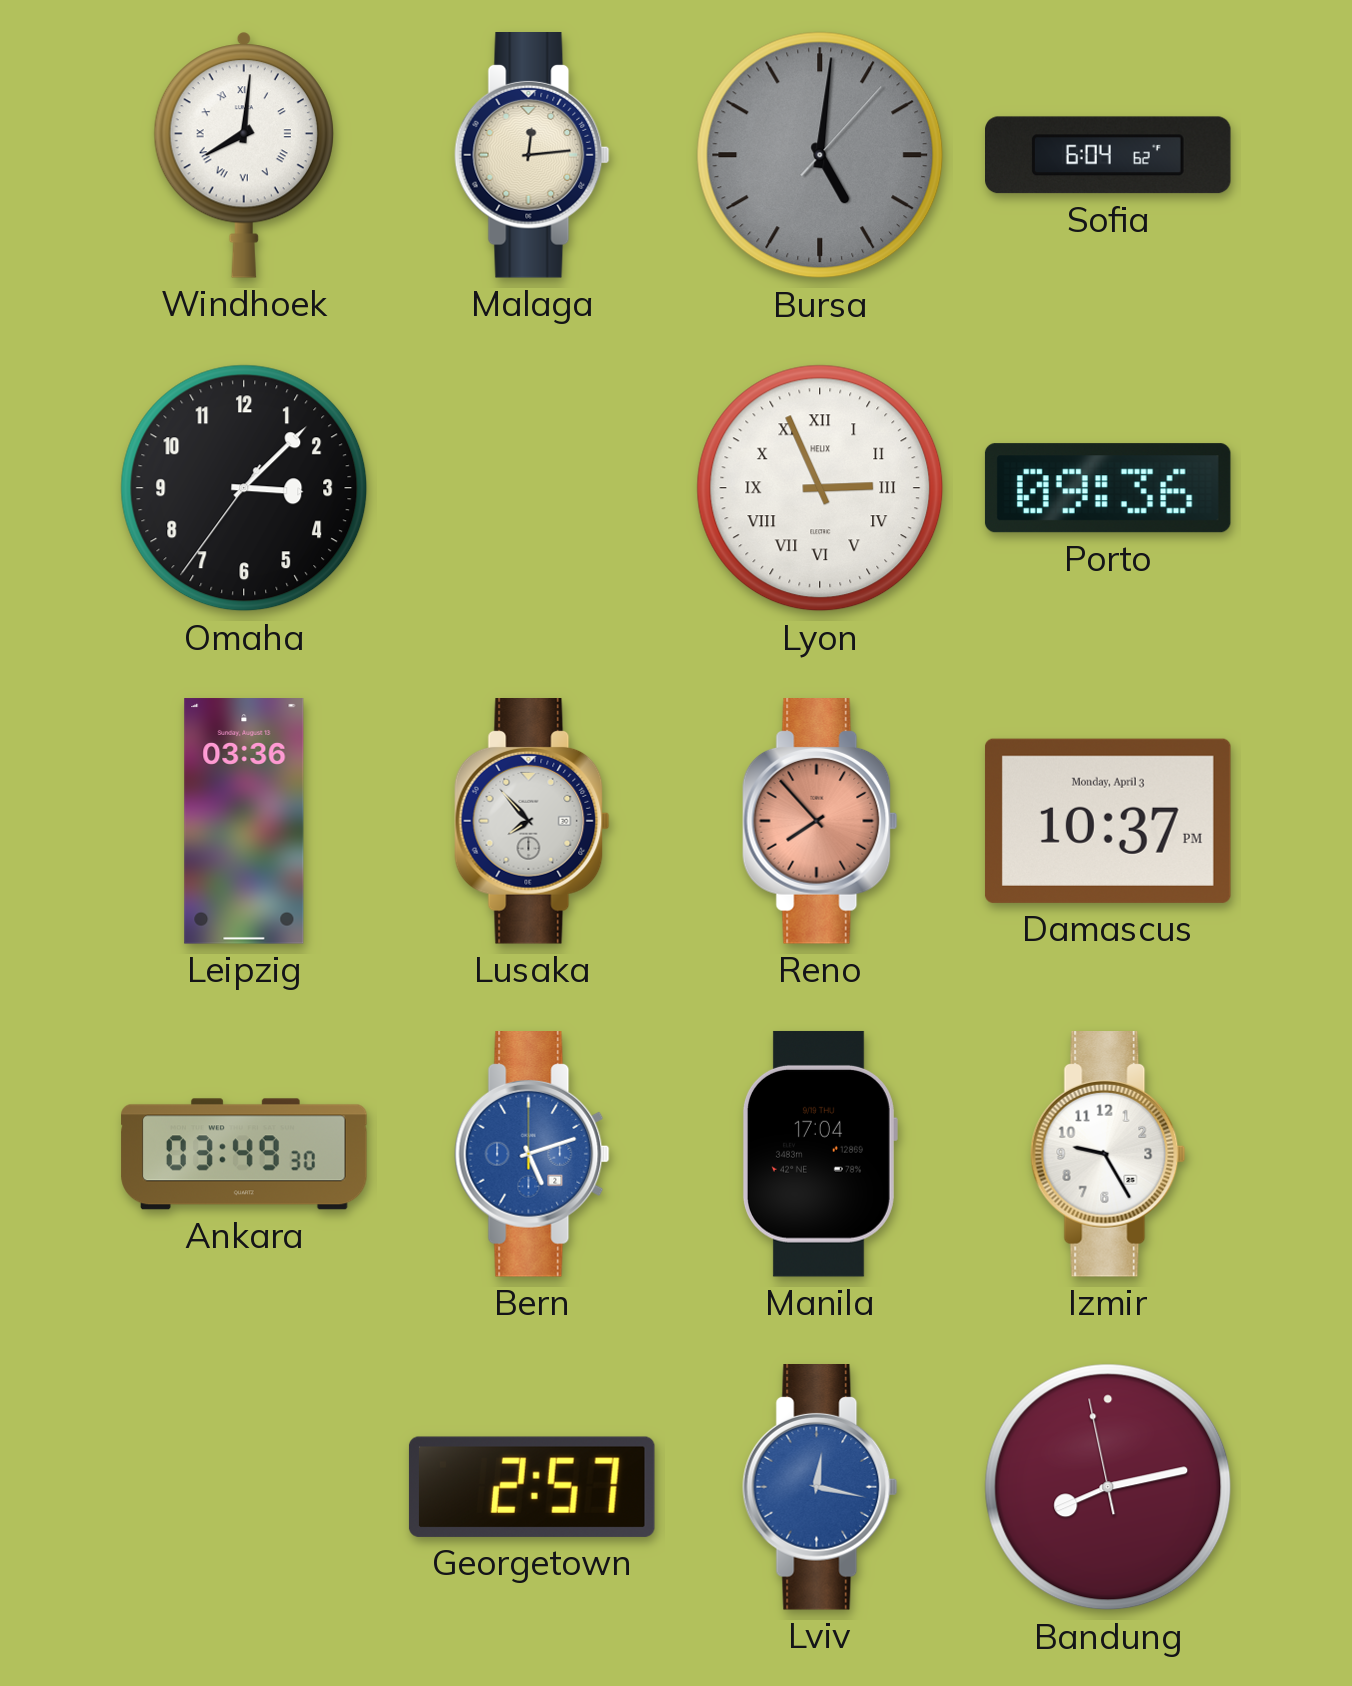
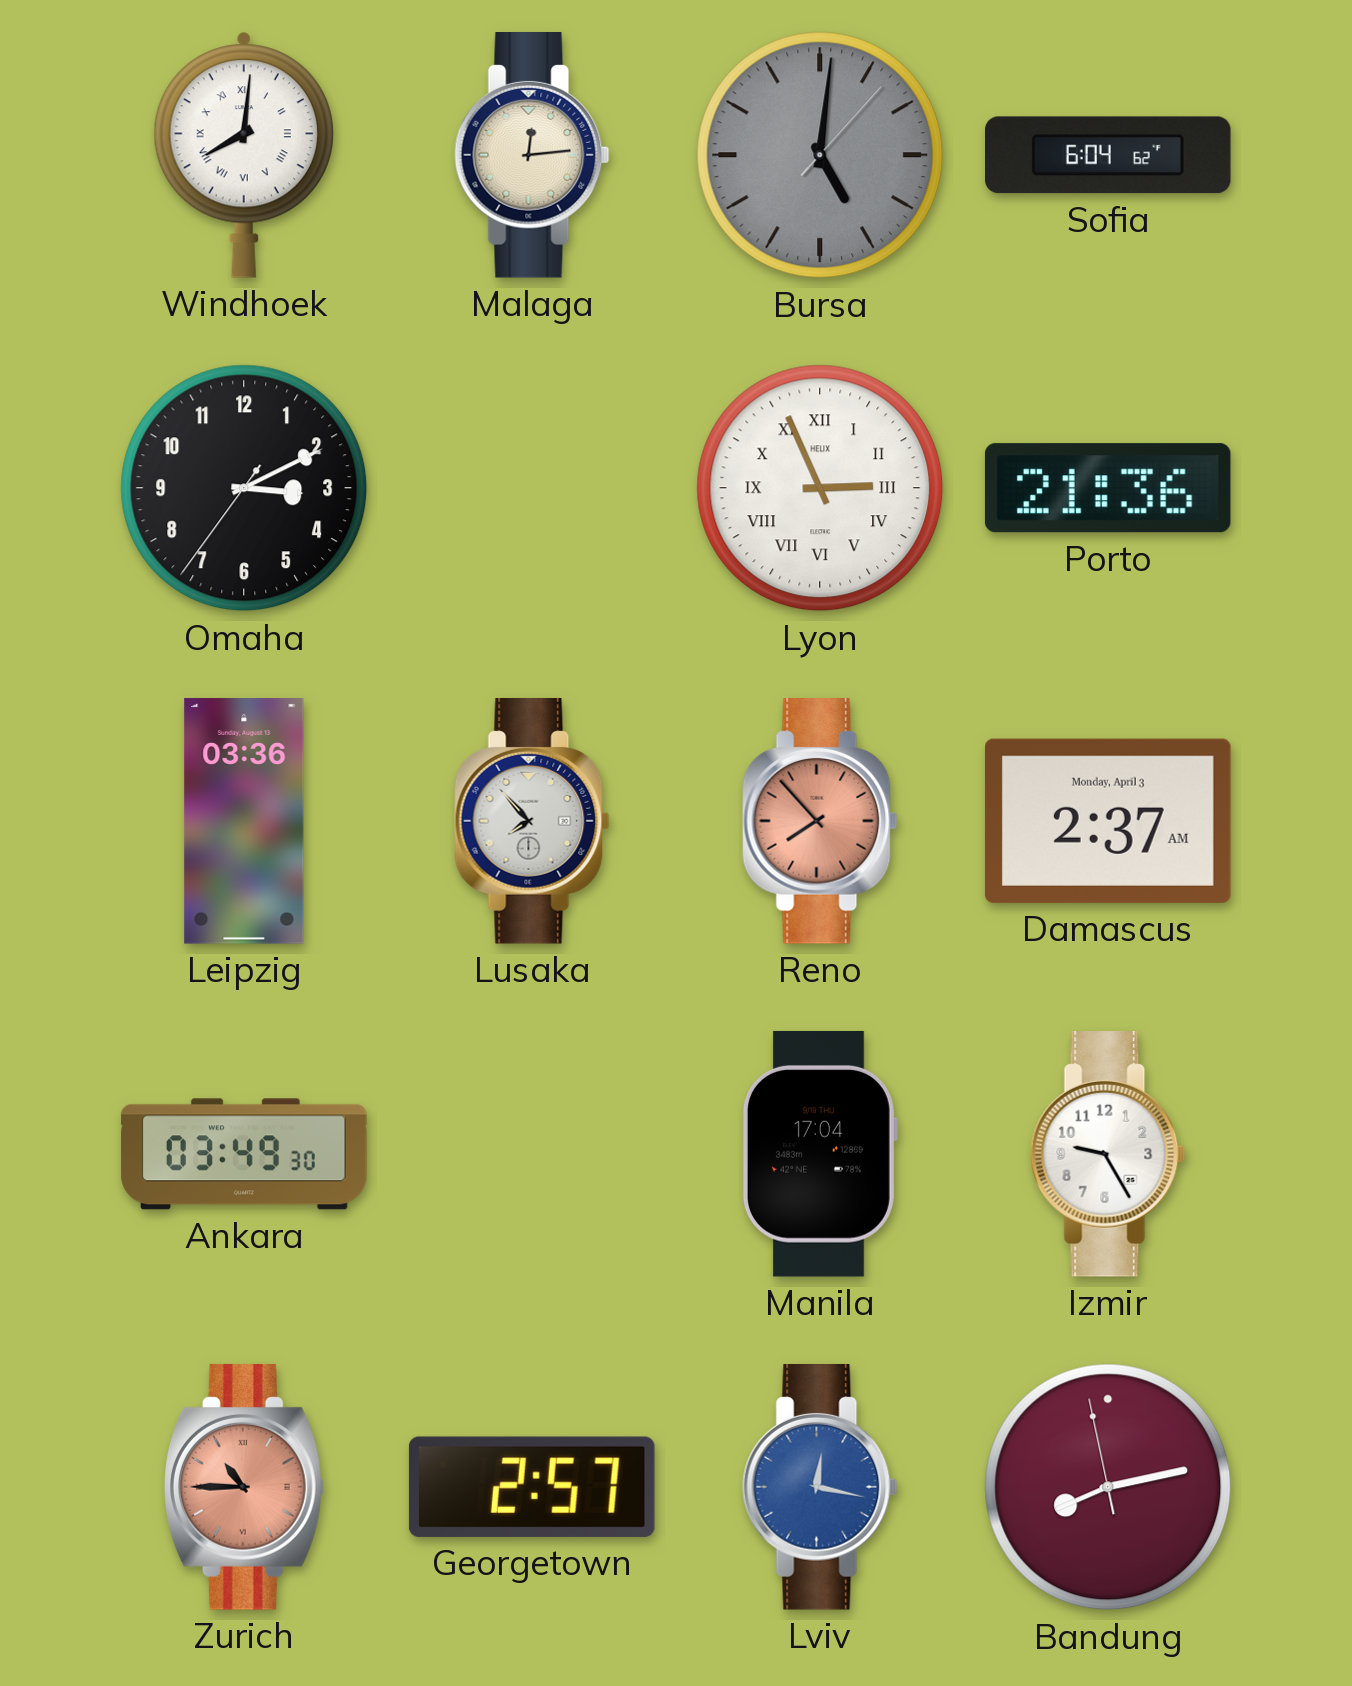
Omaha: 3:07 -> 3:10 (244, 488)
Porto: 09:36 -> 21:36 (1108, 488)
Damascus: 10:37 -> 2:37 (1108, 821)
Bern: 5:12 -> none (532, 1155)
Zurich: none -> 10:45 (244, 1488)
